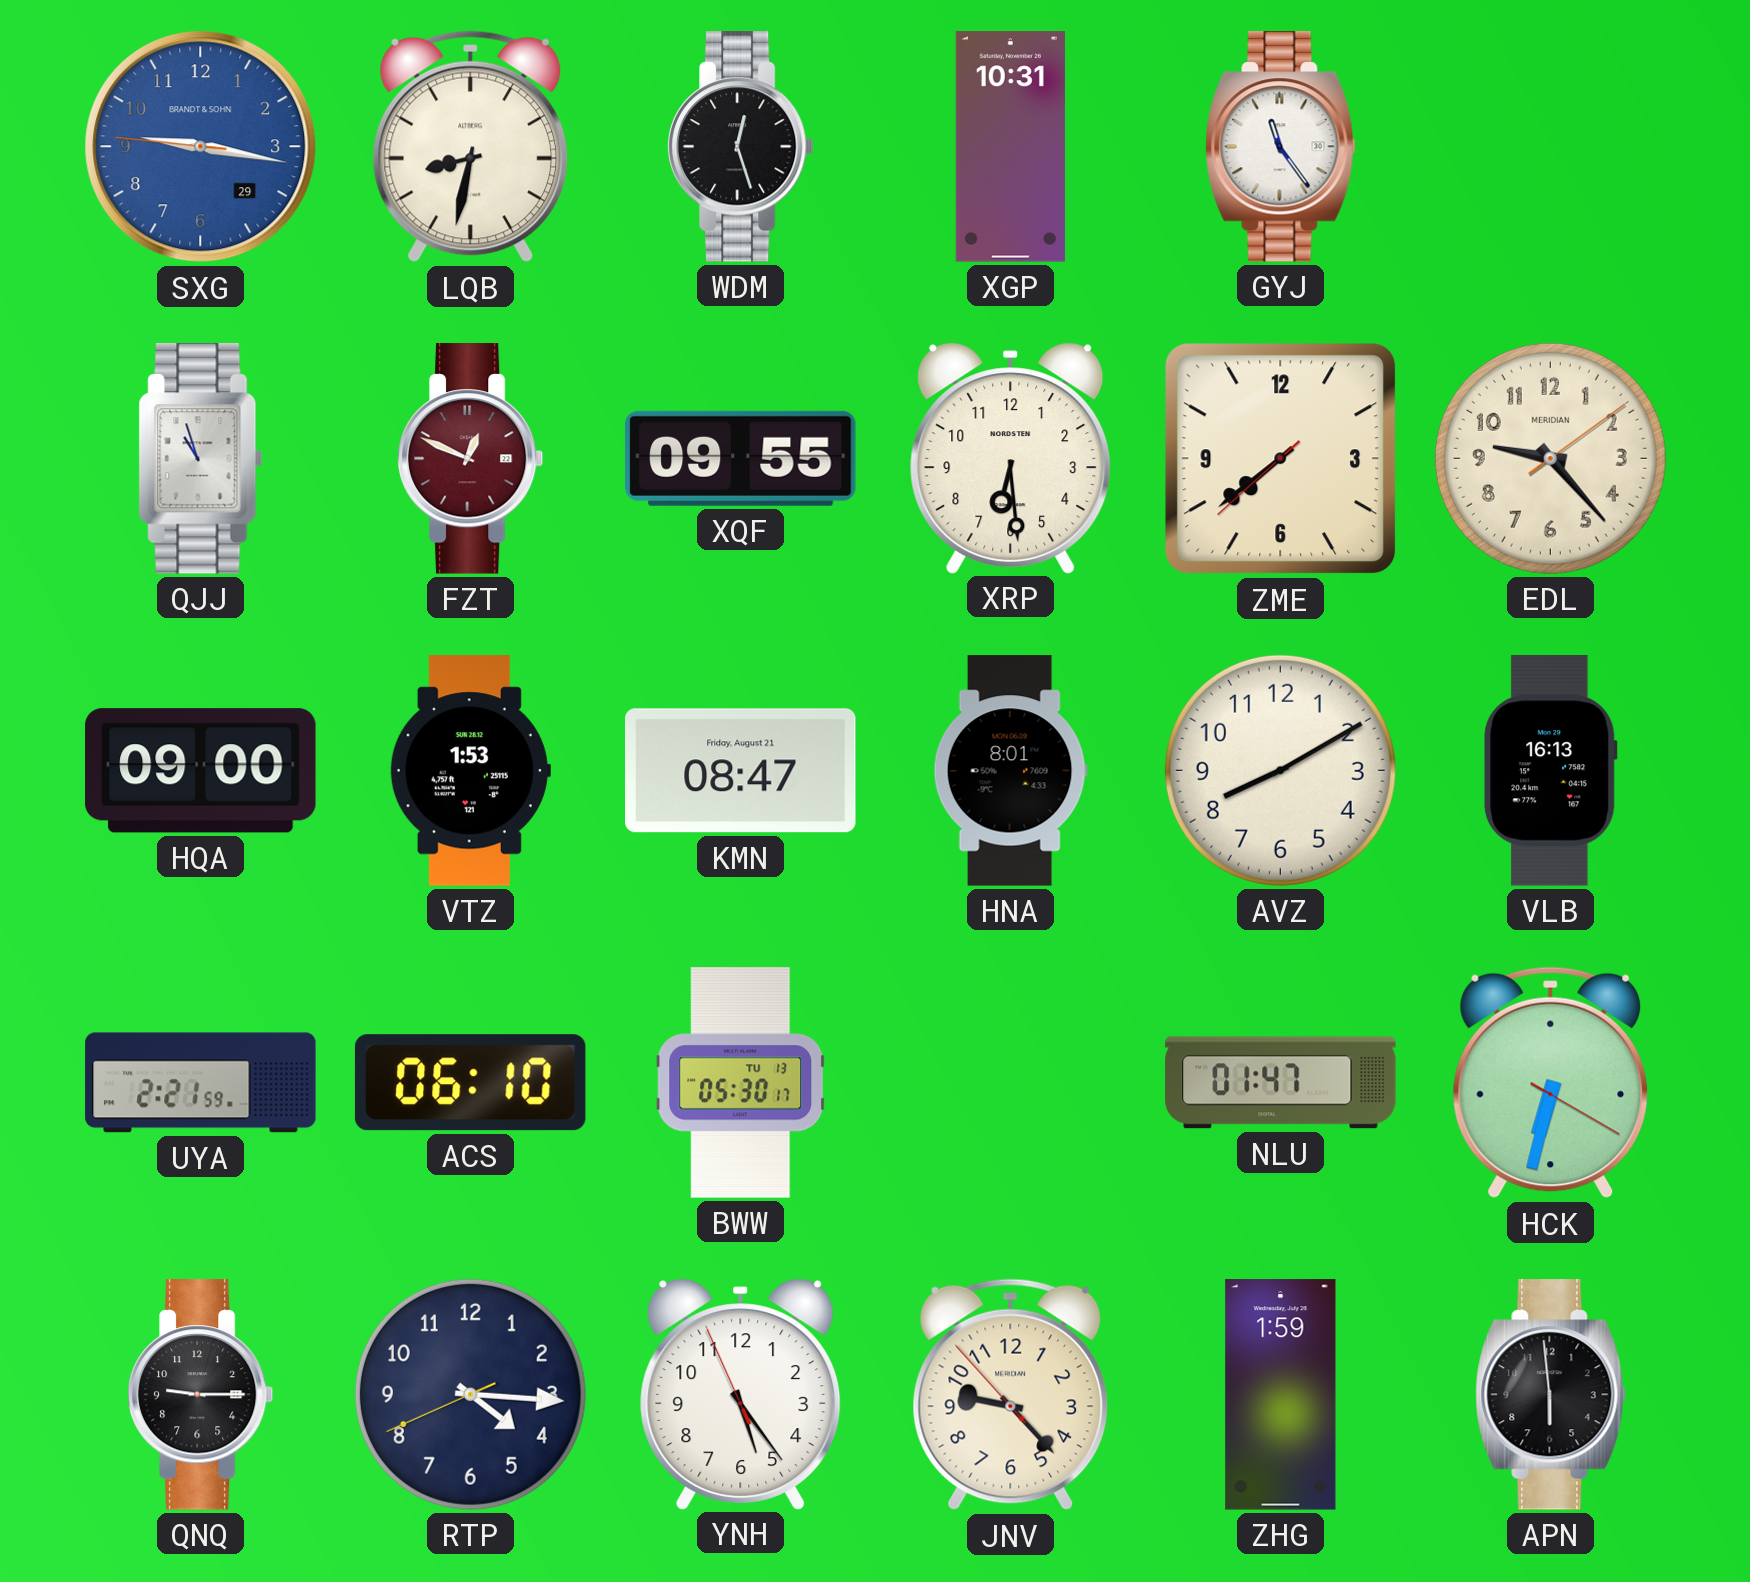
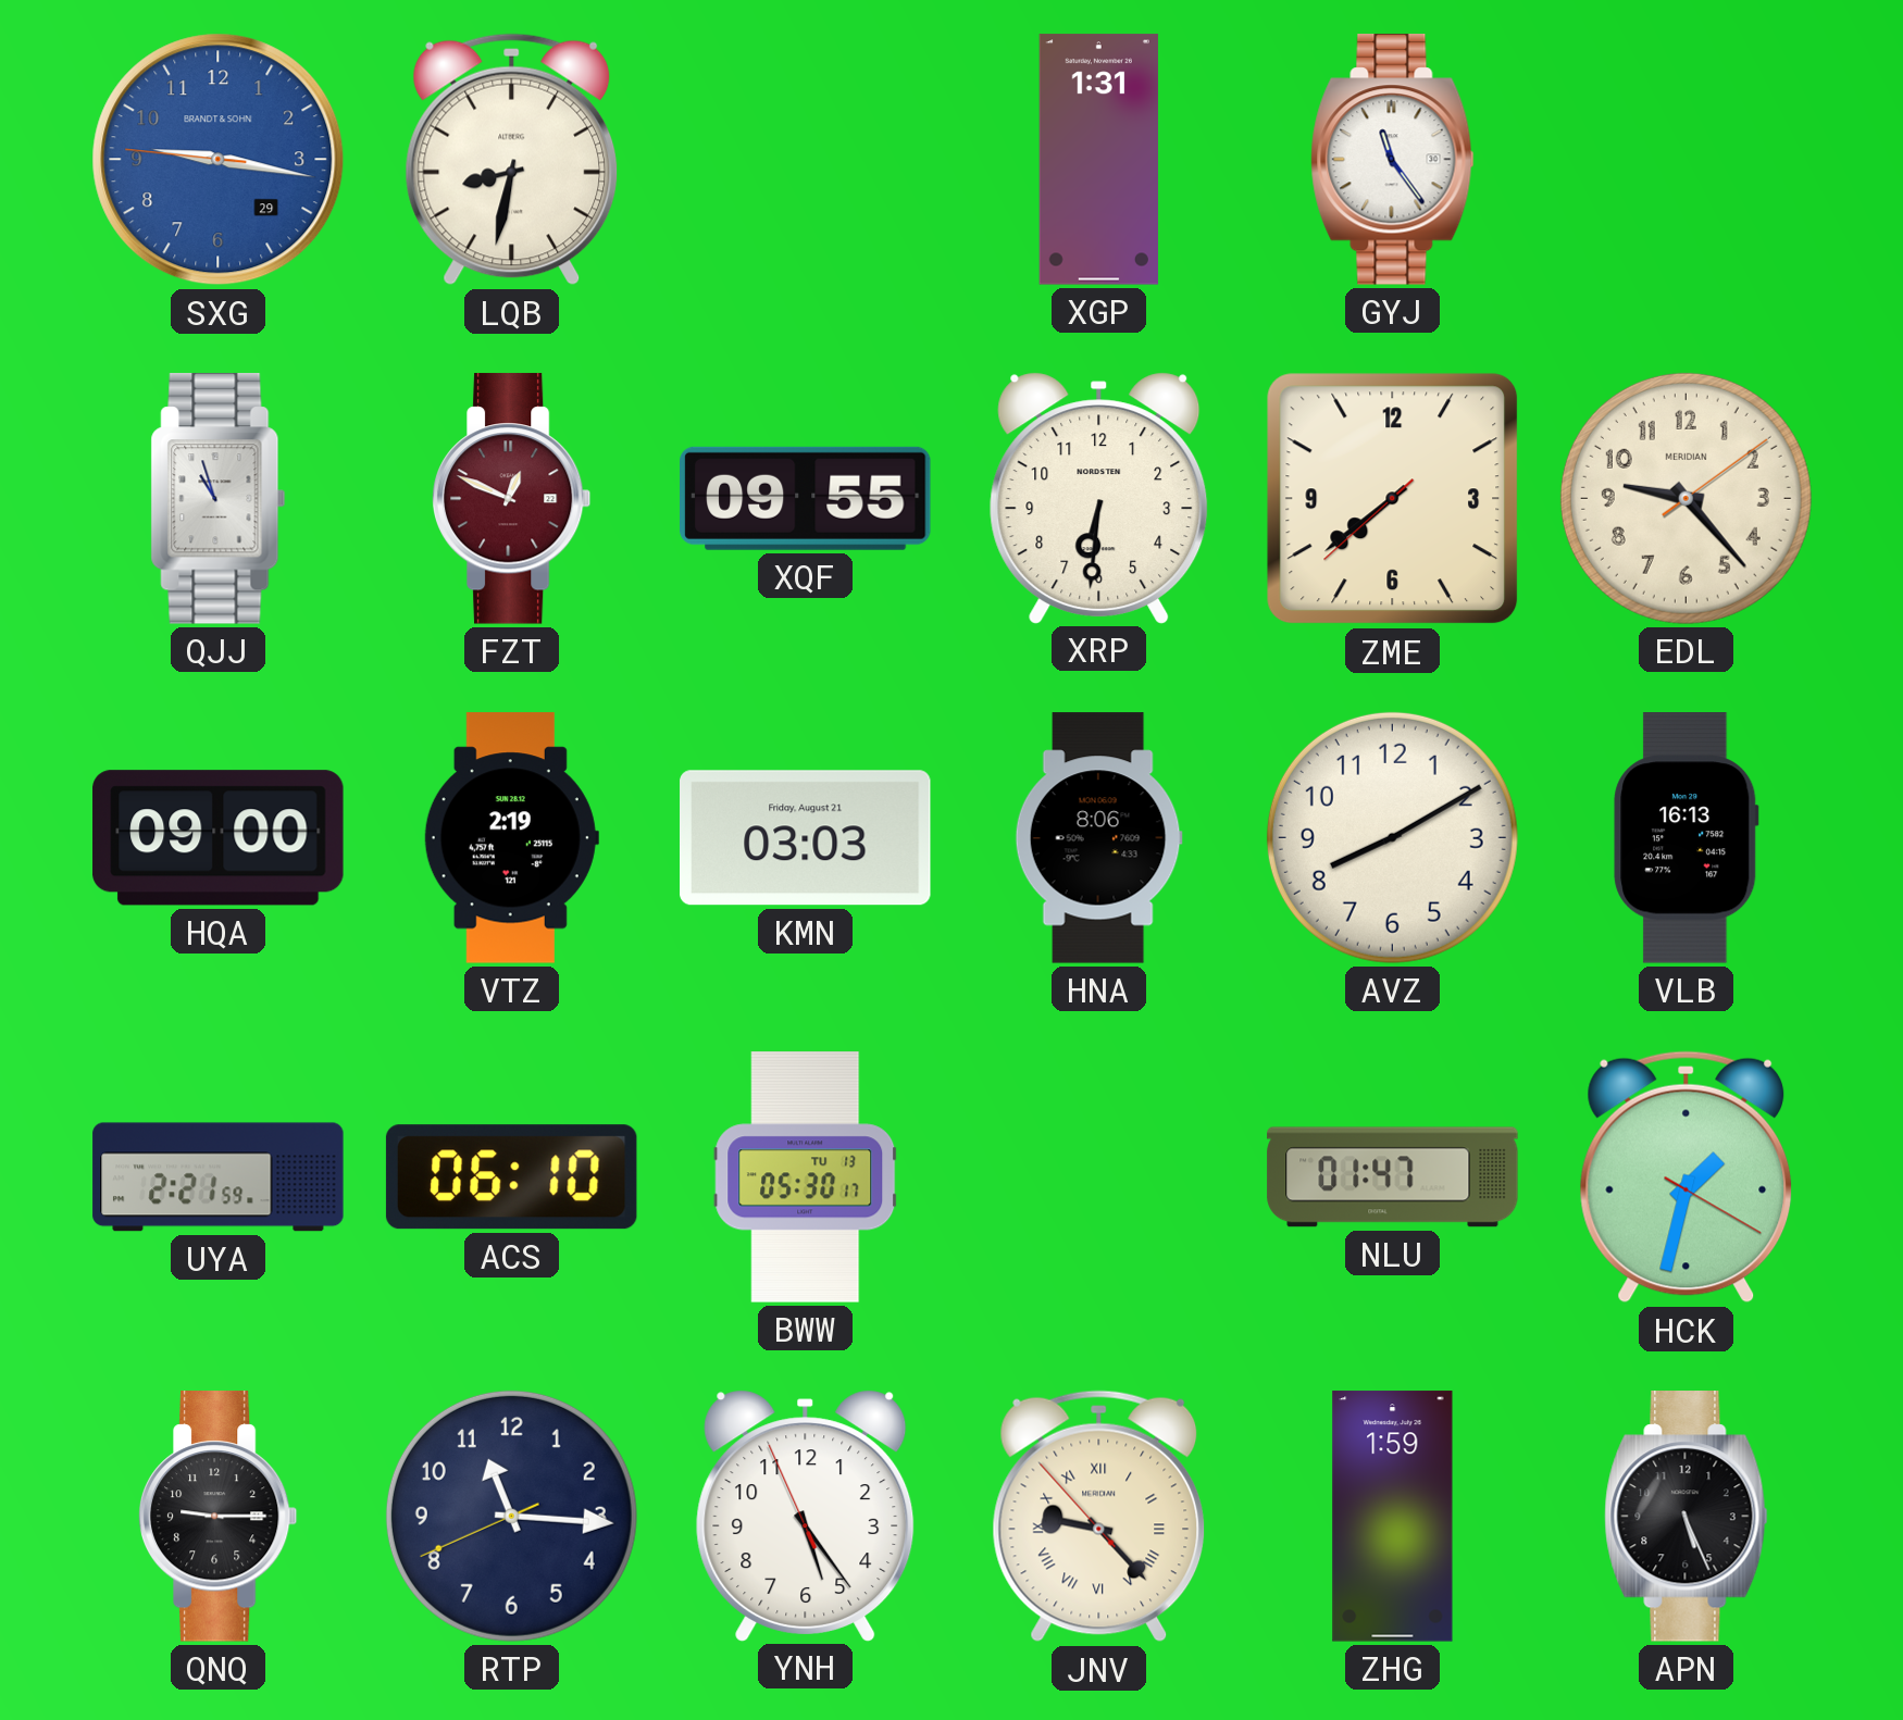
WDM: 12:27 -> none (740, 147)
XGP: 10:31 -> 1:31 (1098, 160)
XRP: 6:29 -> 6:31 (1099, 498)
VTZ: 1:53 -> 2:19 (511, 838)
KMN: 08:47 -> 03:03 (806, 838)
HNA: 8:01 -> 8:06 (1098, 838)
HCK: 6:32 -> 1:32 (1687, 1177)
RTP: 4:15 -> 11:15 (511, 1516)
JNV numerals: Arabic -> Roman (1099, 1517)
APN: 5:59 -> 5:26 (1687, 1517)
